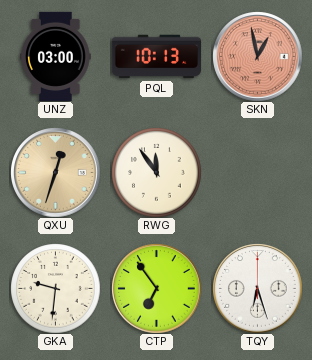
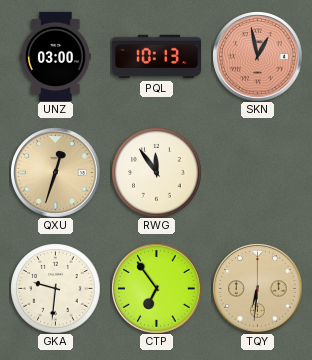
TQY: 6:27 -> 6:31 (257, 288)
TQY dial: white -> champagne (257, 288)
